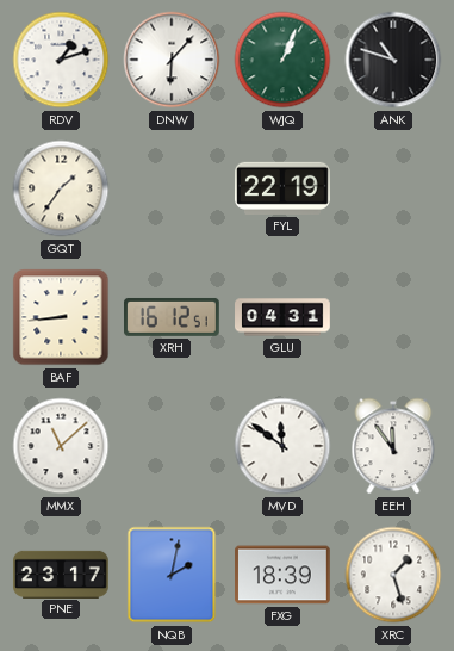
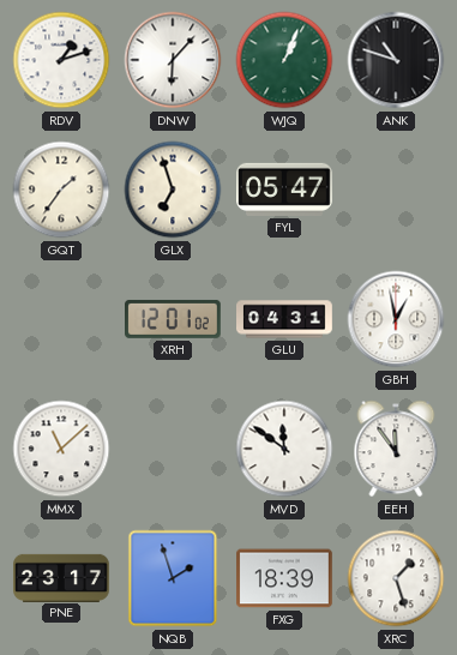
GLX: none -> 6:57 (173, 190)
FYL: 22:19 -> 05:47 (285, 190)
BAF: 8:44 -> none (61, 317)
XRH: 16:12 -> 12:01 (174, 319)
GBH: none -> 12:58 (396, 319)
NQB: 2:02 -> 1:57 (173, 578)
